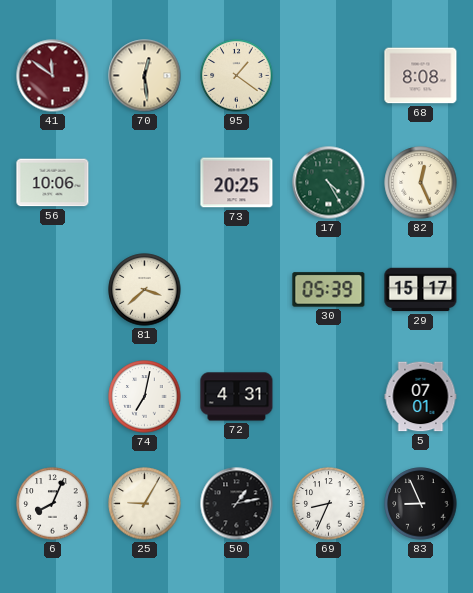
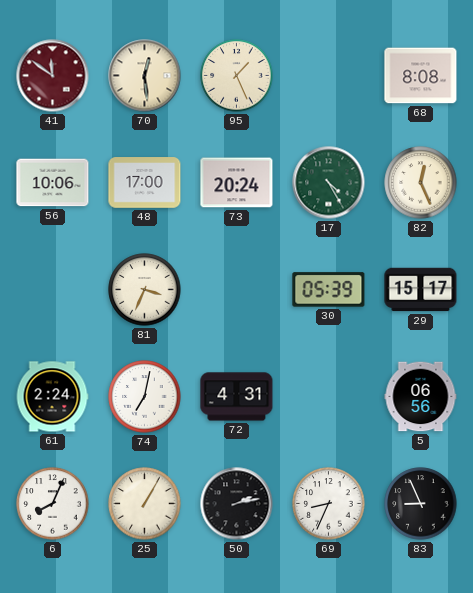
95: 1:21 -> 1:26 (237, 76)
48: none -> 17:00 (145, 183)
73: 20:25 -> 20:24 (237, 183)
81: 3:38 -> 3:34 (145, 290)
61: none -> 2:24 (52, 397)
5: 07:01 -> 06:56 (421, 397)
25: 9:05 -> 1:05 (145, 504)
50: 1:13 -> 2:13 (237, 504)
